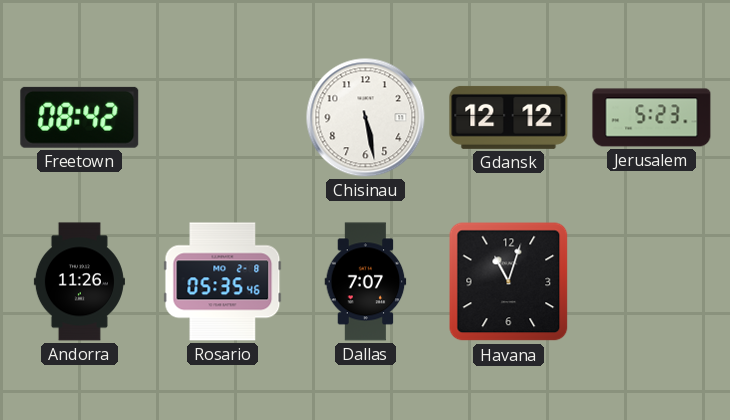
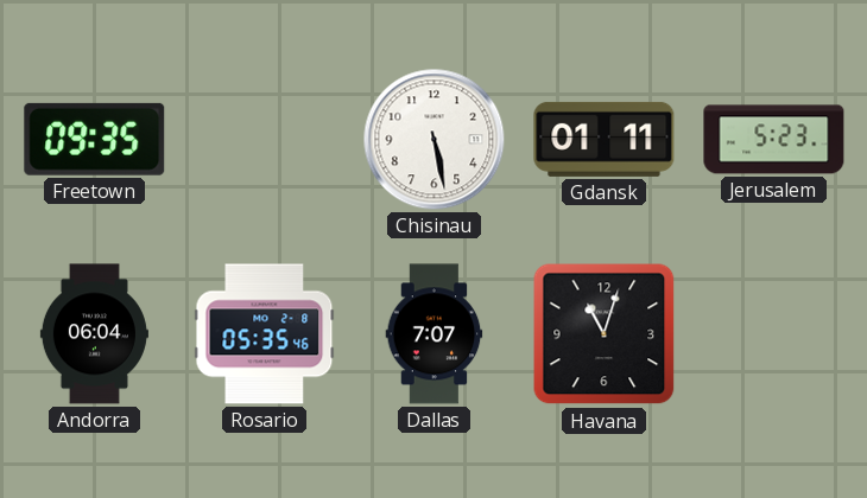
Freetown: 08:42 -> 09:35 (95, 139)
Gdansk: 12:12 -> 01:11 (605, 139)
Andorra: 11:26 -> 06:04 (94, 334)
